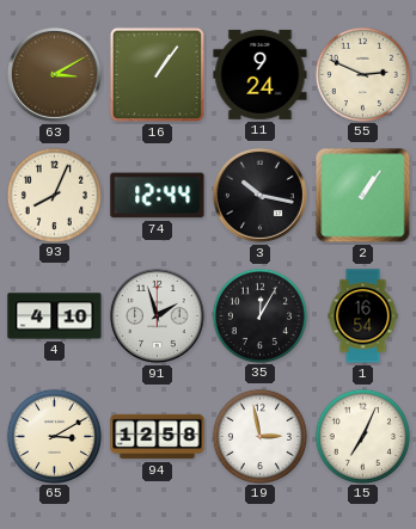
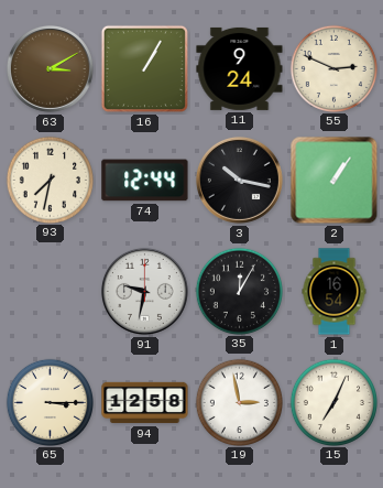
16: 1:06 -> 1:05 (144, 68)
93: 8:04 -> 7:32 (50, 180)
4: 4:10 -> none (55, 316)
91: 1:57 -> 9:32 (144, 291)
65: 3:10 -> 3:15 (50, 402)
